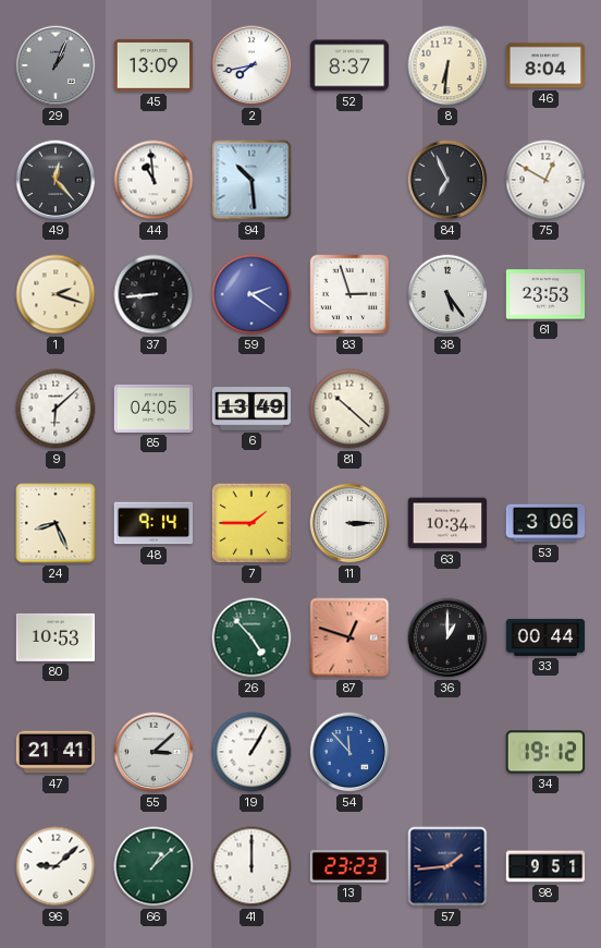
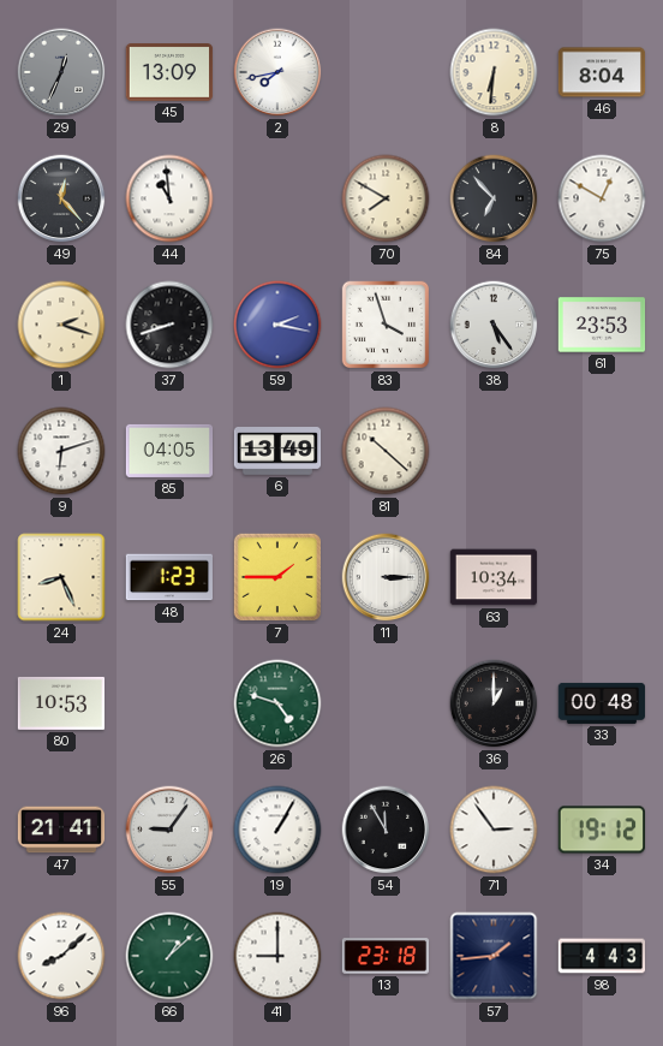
29: 1:04 -> 12:34 (61, 72)
52: 8:37 -> none (349, 65)
94: 10:29 -> none (252, 180)
70: none -> 7:50 (386, 198)
84: 6:56 -> 6:53 (494, 198)
37: 8:44 -> 8:42 (169, 325)
59: 2:21 -> 2:17 (277, 325)
83: 2:57 -> 3:57 (386, 325)
9: 6:08 -> 6:12 (61, 451)
48: 9:14 -> 1:23 (169, 577)
53: 3:06 -> none (545, 523)
26: 4:53 -> 4:48 (277, 703)
87: 12:48 -> none (349, 637)
33: 00:44 -> 00:48 (602, 703)
55: 3:08 -> 9:06 (169, 830)
54: 11:53 -> 11:55 (386, 830)
54 dial: blue -> black (386, 830)
71: none -> 2:54 (494, 830)
96: 9:08 -> 8:08 (61, 956)
41: 12:00 -> 9:00 (277, 956)
13: 23:23 -> 23:18 (386, 956)
98: 9:51 -> 4:43 (602, 956)
